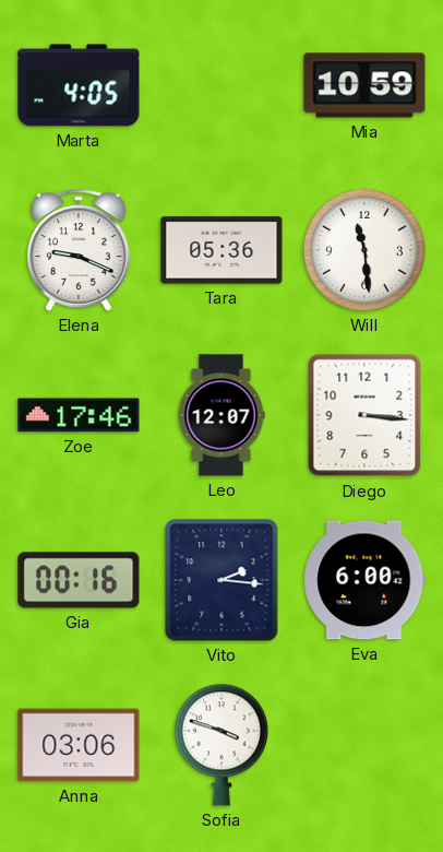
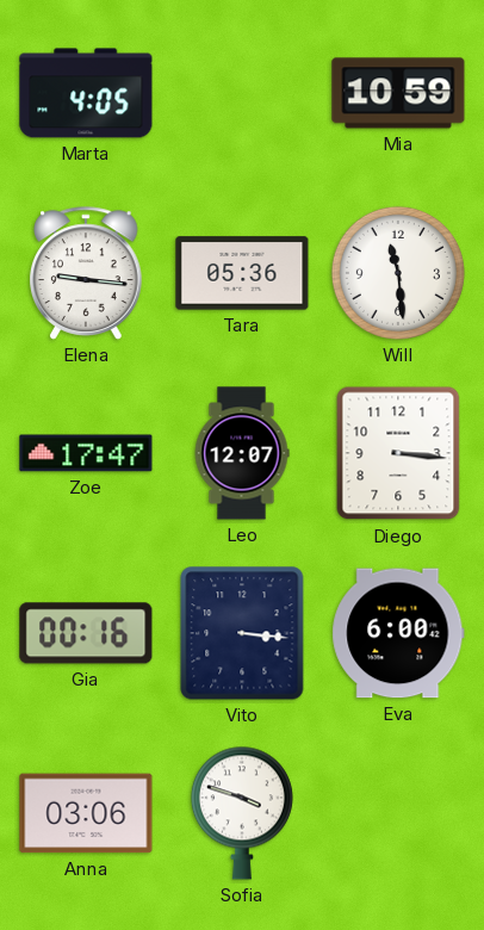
Elena: 9:19 -> 9:16 (86, 273)
Zoe: 17:46 -> 17:47 (86, 453)
Vito: 2:16 -> 3:16 (242, 633)
